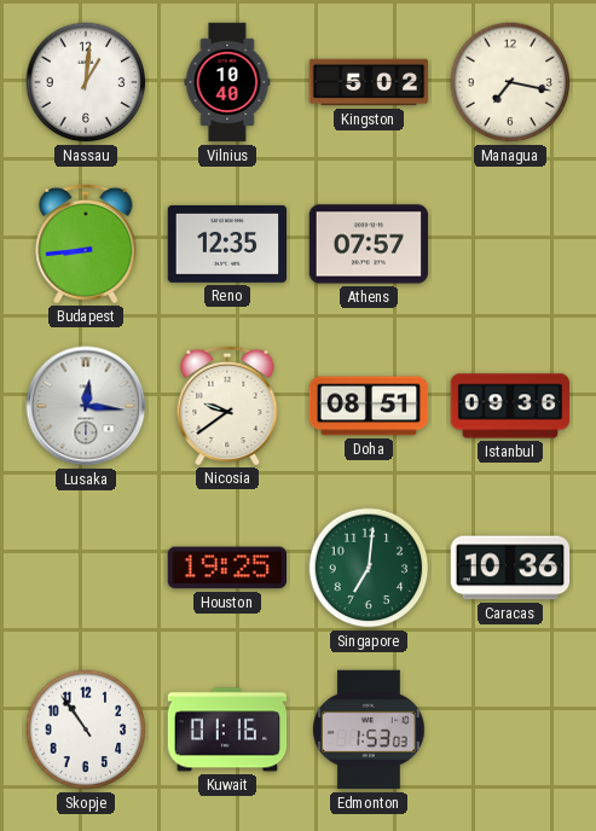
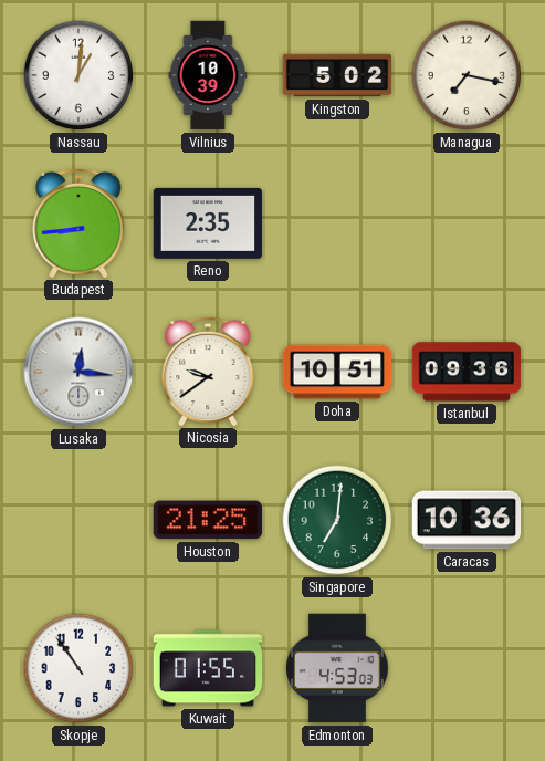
Vilnius: 10:40 -> 10:39 (208, 75)
Reno: 12:35 -> 2:35 (208, 223)
Athens: 07:57 -> none (369, 244)
Doha: 08:51 -> 10:51 (337, 372)
Houston: 19:25 -> 21:25 (207, 520)
Kuwait: 01:16 -> 01:55 (208, 668)
Edmonton: 1:53 -> 4:53 (337, 668)
